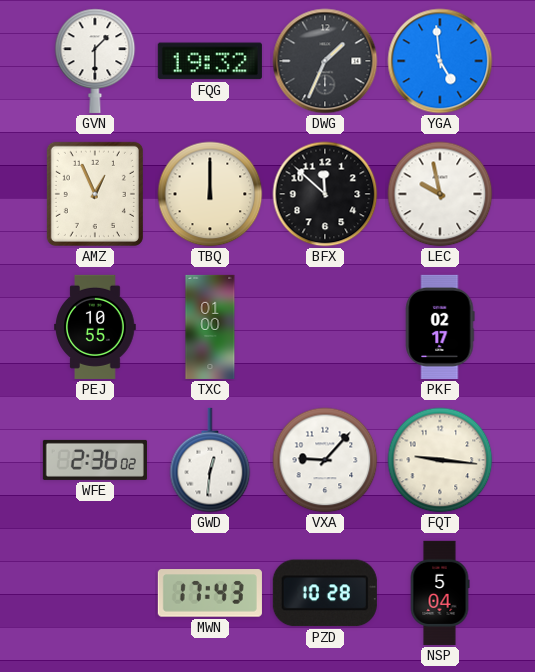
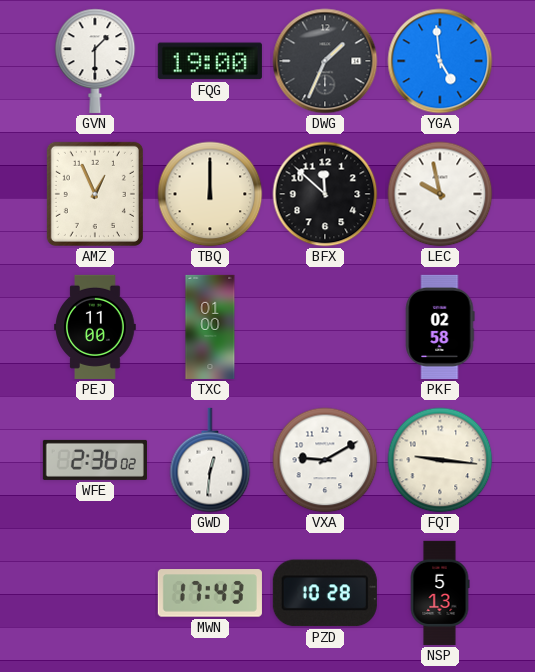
FQG: 19:32 -> 19:00 (210, 61)
PEJ: 10:55 -> 11:00 (95, 327)
PKF: 02:17 -> 02:58 (440, 327)
VXA: 9:07 -> 9:10 (325, 460)
NSP: 5:04 -> 5:13 (440, 593)
